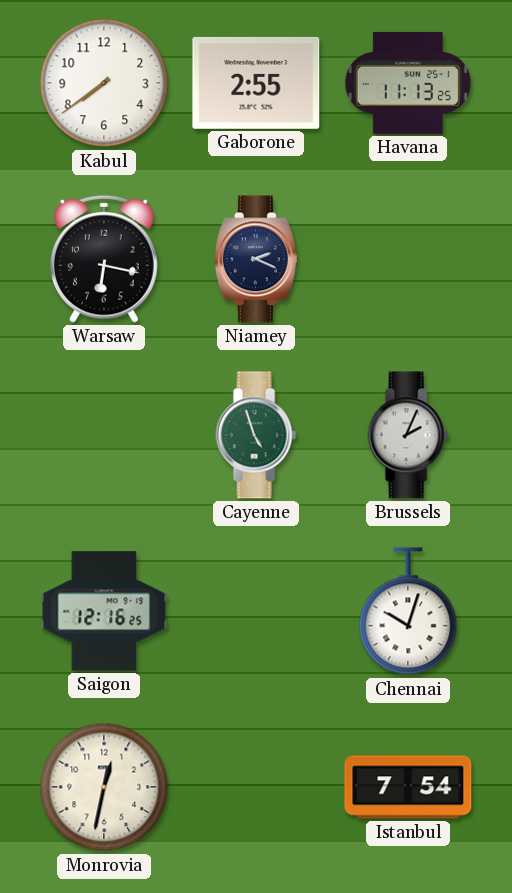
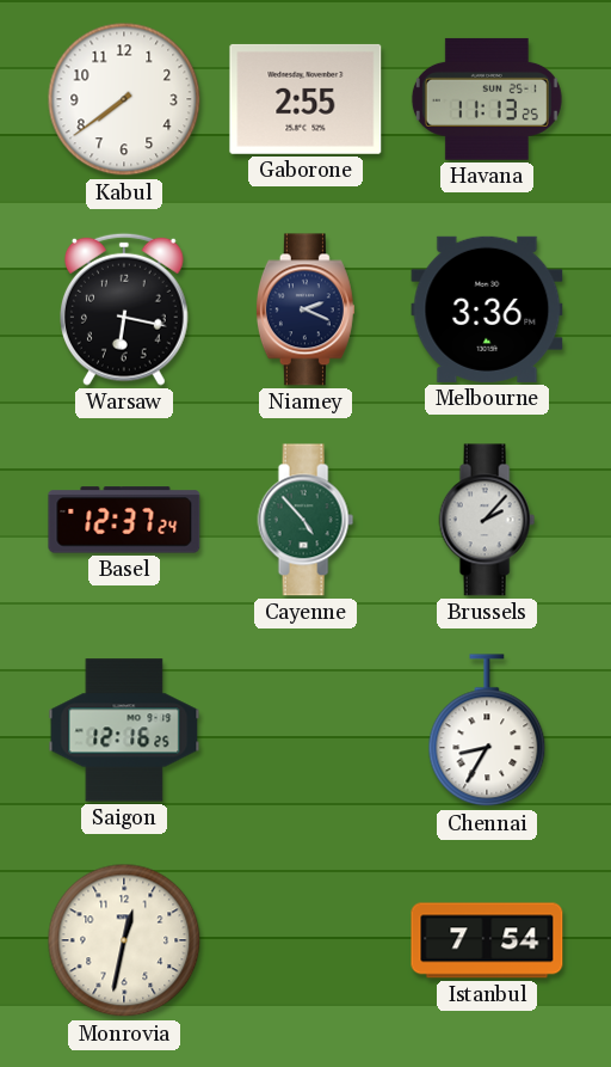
Melbourne: none -> 3:36 (487, 309)
Basel: none -> 12:37 (124, 520)
Cayenne: 4:57 -> 4:53 (305, 520)
Brussels: 2:04 -> 2:07 (487, 520)
Chennai: 10:03 -> 8:35 (487, 731)
